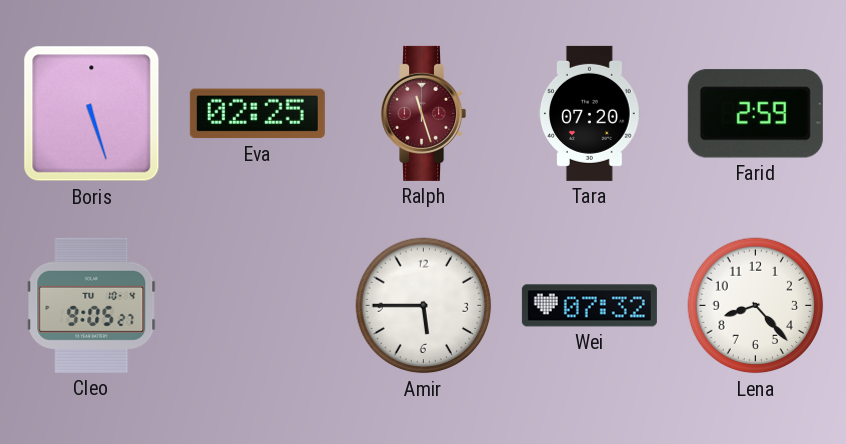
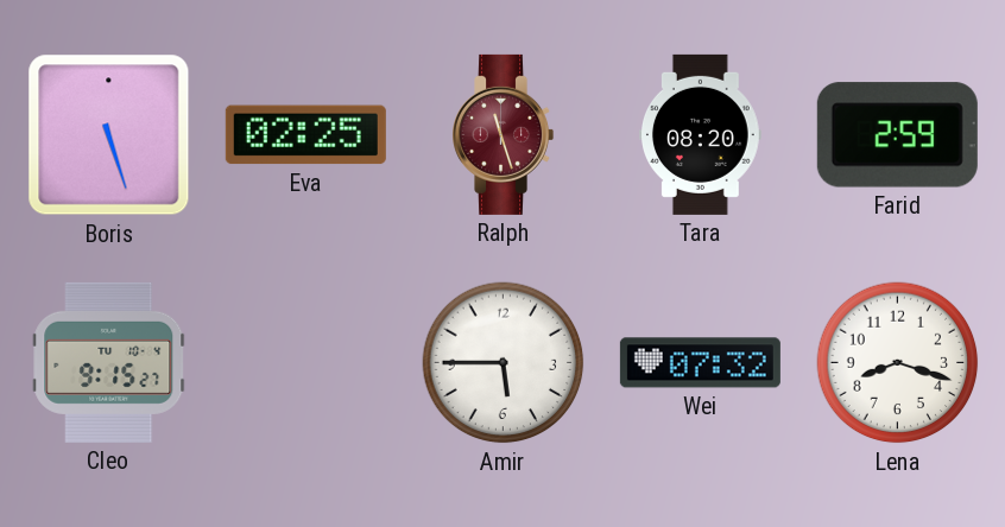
Tara: 07:20 -> 08:20 (701, 134)
Cleo: 9:05 -> 9:15 (109, 362)
Lena: 8:23 -> 8:18 (898, 363)
